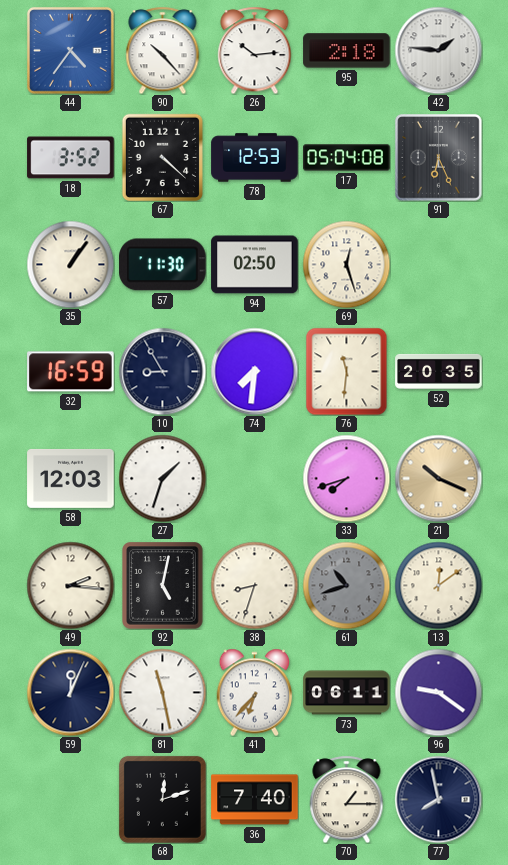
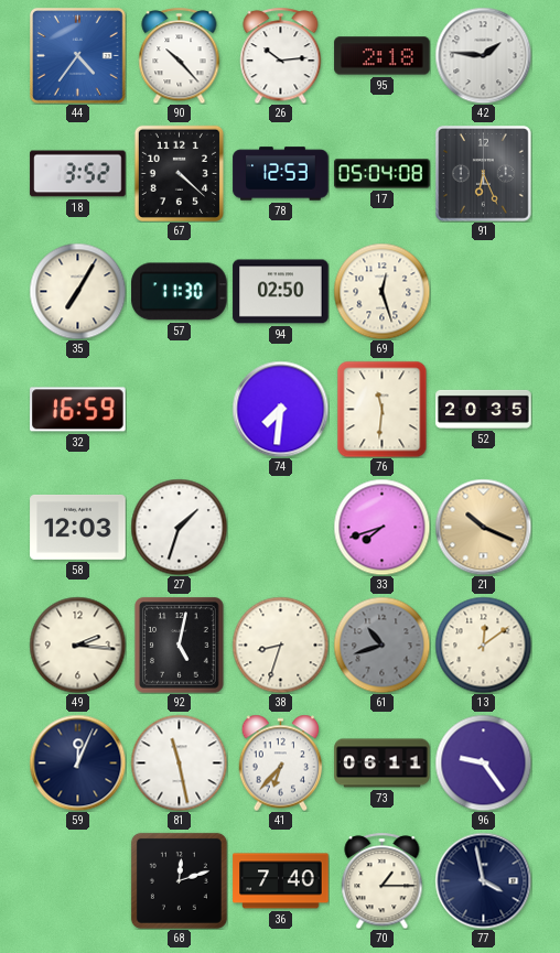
35: 1:06 -> 7:05 (77, 291)
10: 8:55 -> none (162, 371)
96: 9:21 -> 9:24 (483, 762)
77: 7:58 -> 3:58 (483, 880)
